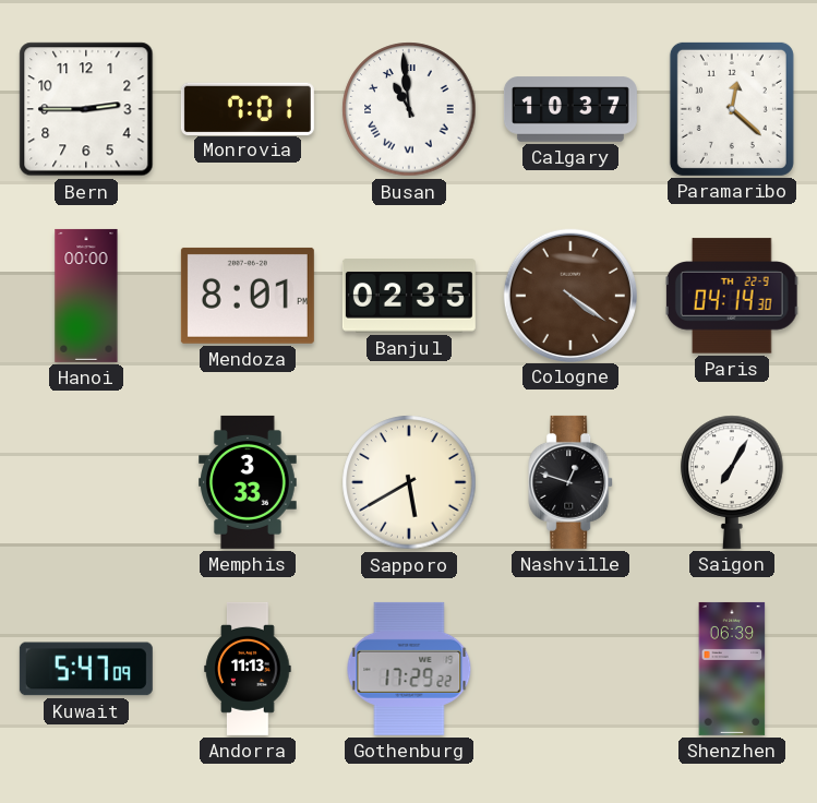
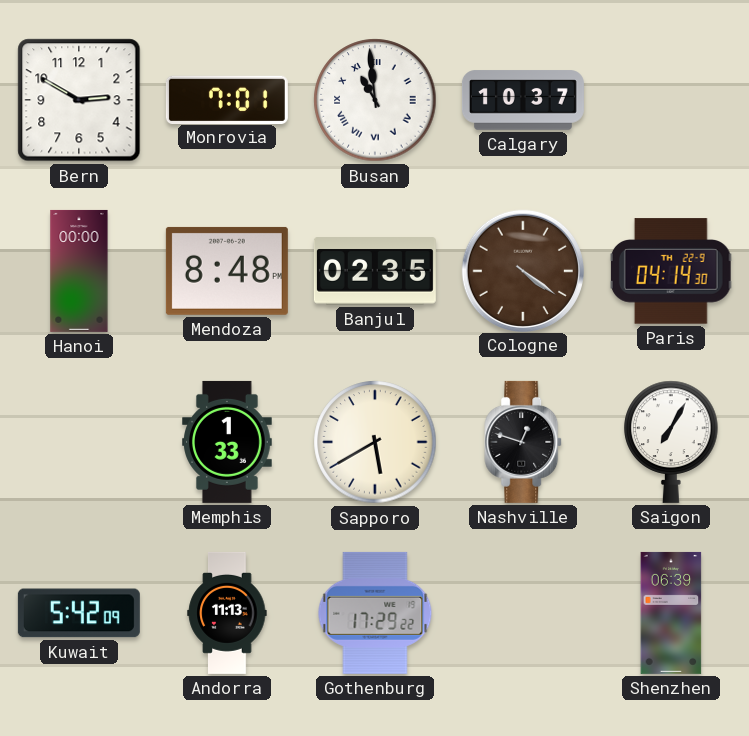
Bern: 2:45 -> 2:50 (79, 100)
Paramaribo: 12:22 -> none (732, 109)
Mendoza: 8:01 -> 8:48 (227, 271)
Memphis: 3:33 -> 1:33 (227, 442)
Kuwait: 5:47 -> 5:42 (79, 613)
